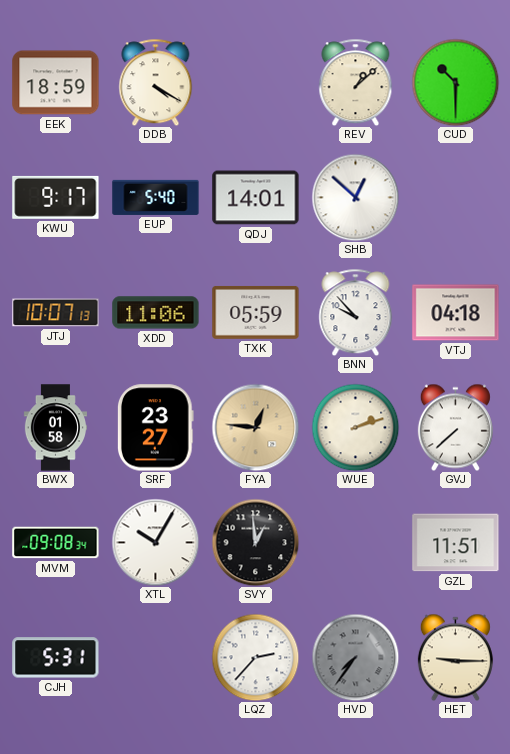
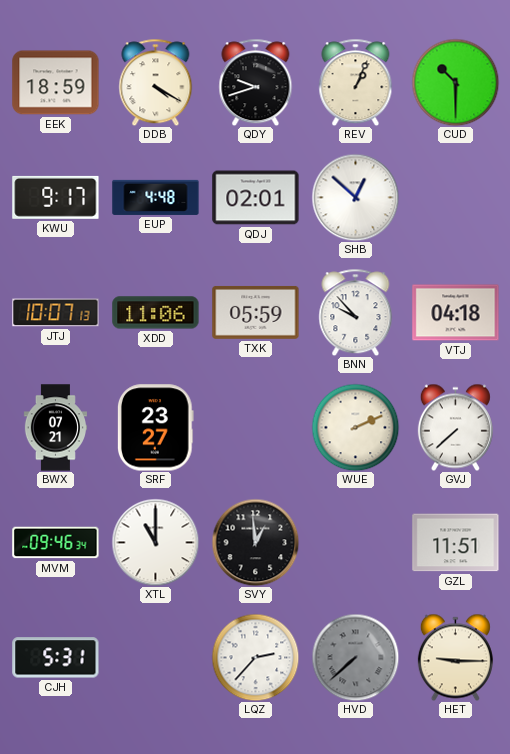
QDY: none -> 9:42 (256, 82)
REV: 1:08 -> 1:04 (356, 82)
EUP: 5:40 -> 4:48 (156, 197)
QDJ: 14:01 -> 02:01 (256, 198)
BWX: 01:58 -> 07:21 (55, 428)
FYA: 12:46 -> none (255, 427)
WUE: 2:12 -> 2:11 (355, 427)
MVM: 09:08 -> 09:46 (56, 543)
XTL: 10:05 -> 11:00 (155, 542)
HVD: 7:36 -> 7:38 (355, 657)
